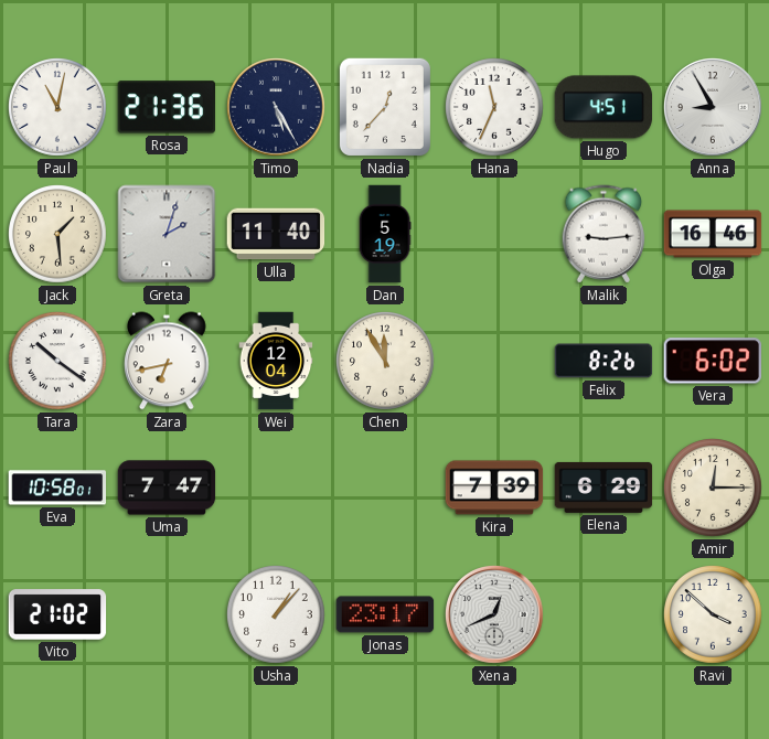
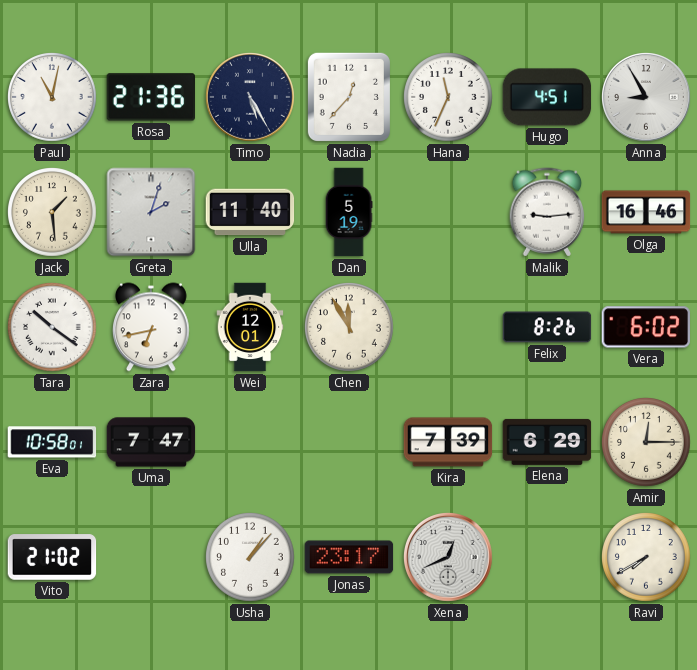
Wei: 12:04 -> 12:01 (250, 327)
Ravi: 3:52 -> 7:40 (647, 558)
